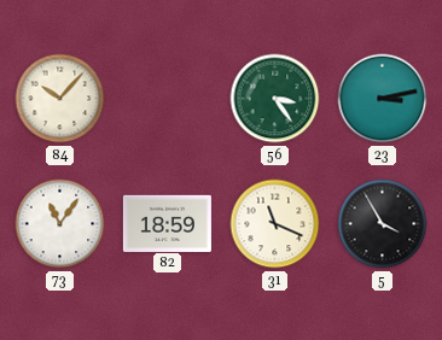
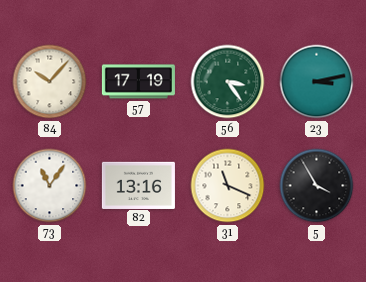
57: none -> 17:19 (138, 82)
82: 18:59 -> 13:16 (138, 185)
